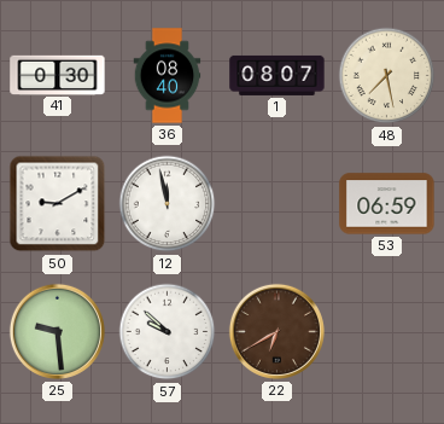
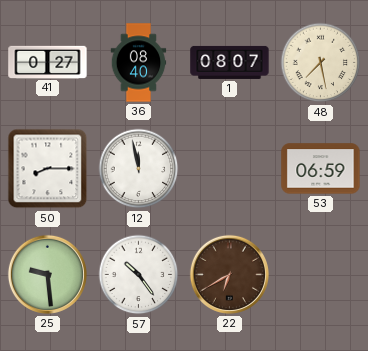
41: 0:30 -> 0:27 (48, 62)
50: 9:10 -> 8:15 (48, 169)
57: 9:52 -> 10:24 (139, 275)
